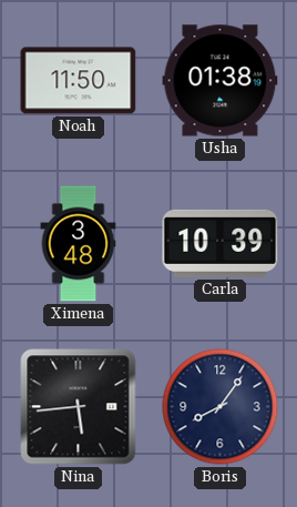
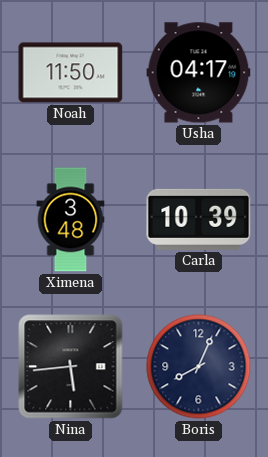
Usha: 01:38 -> 04:17 (199, 73)
Boris: 8:06 -> 8:04 (199, 367)
